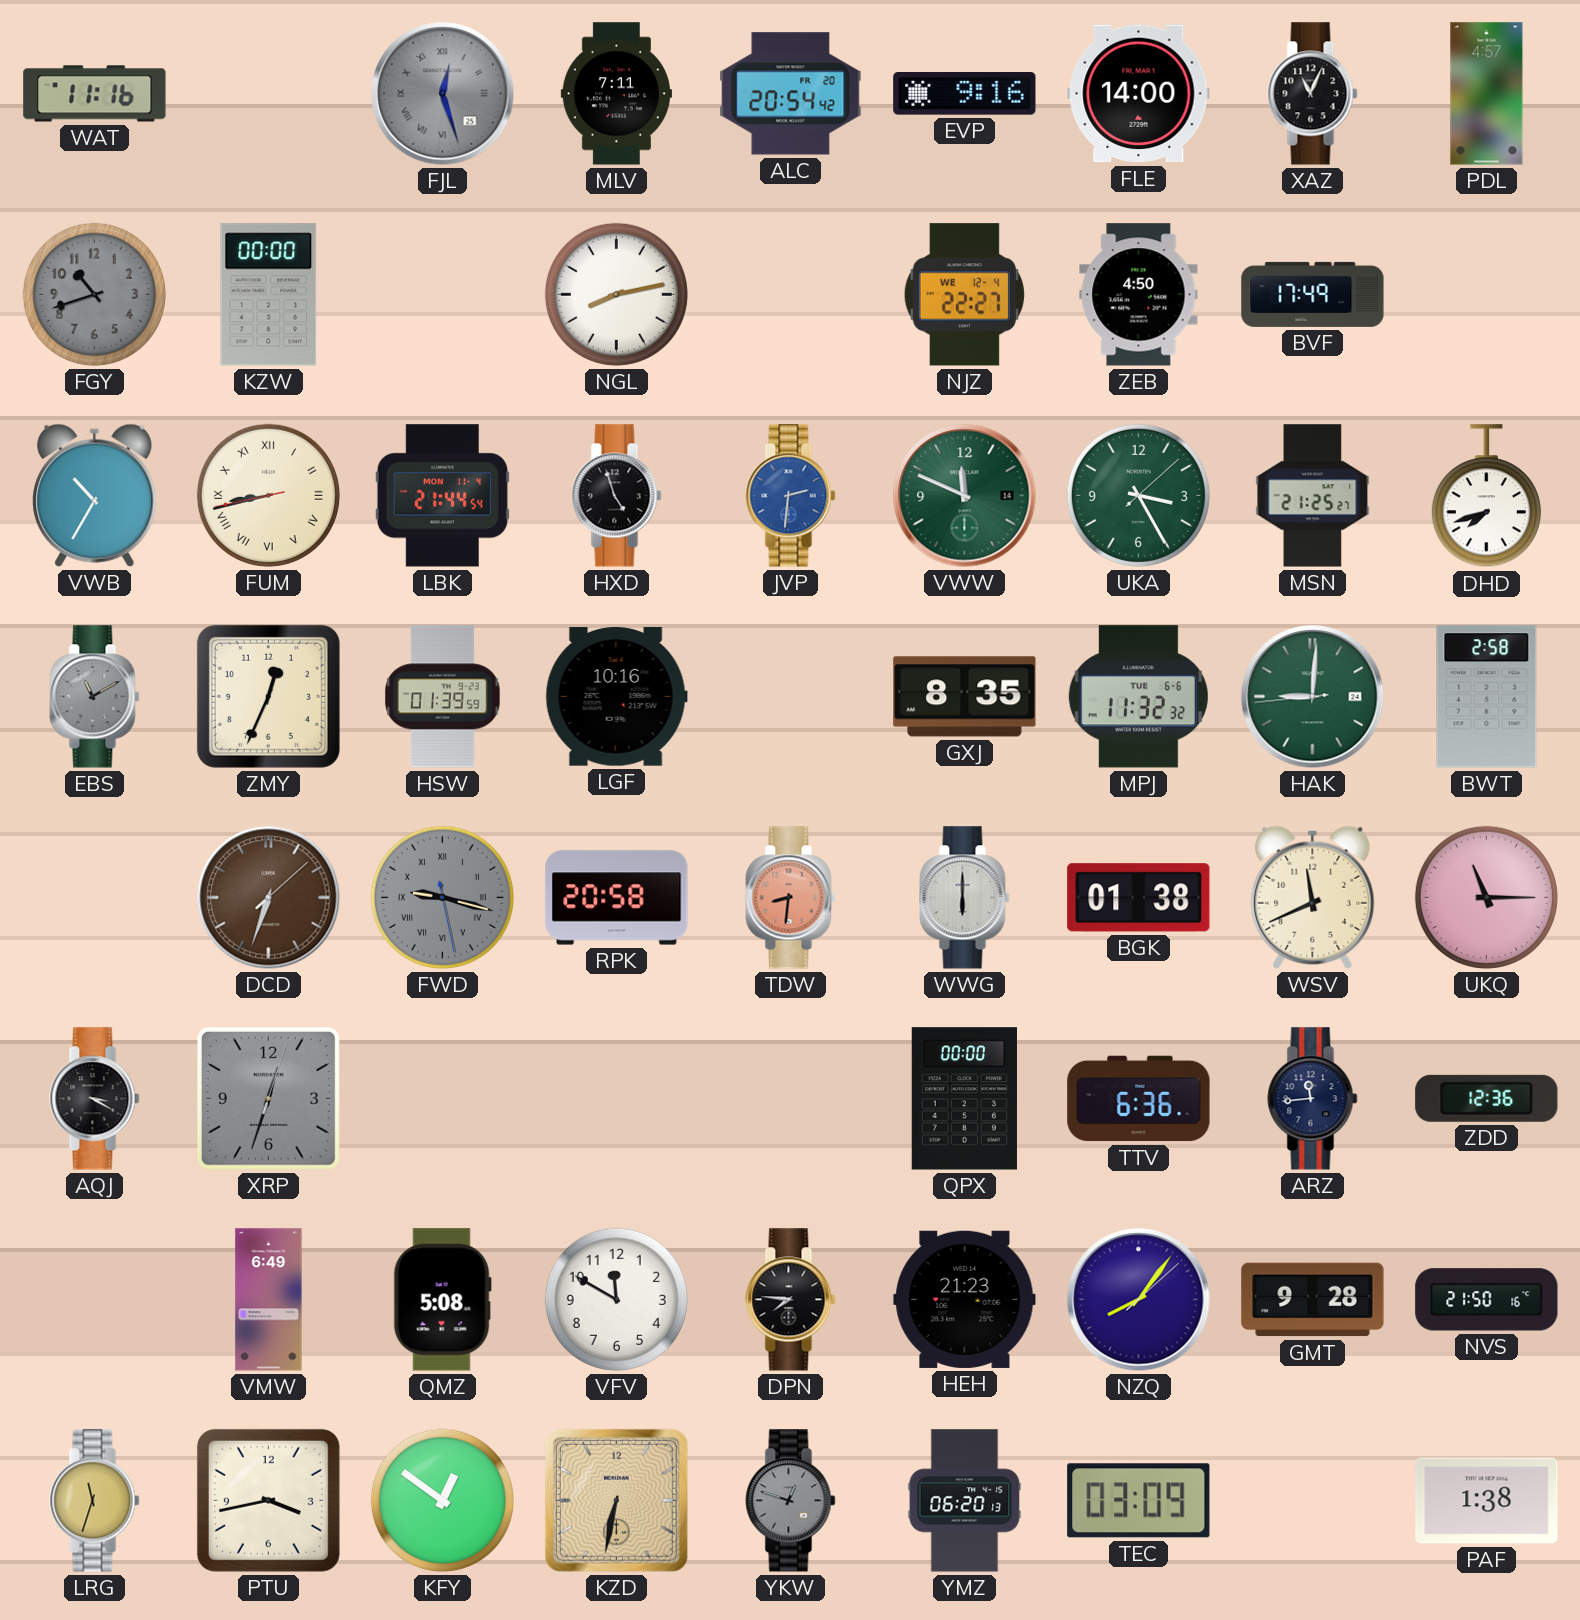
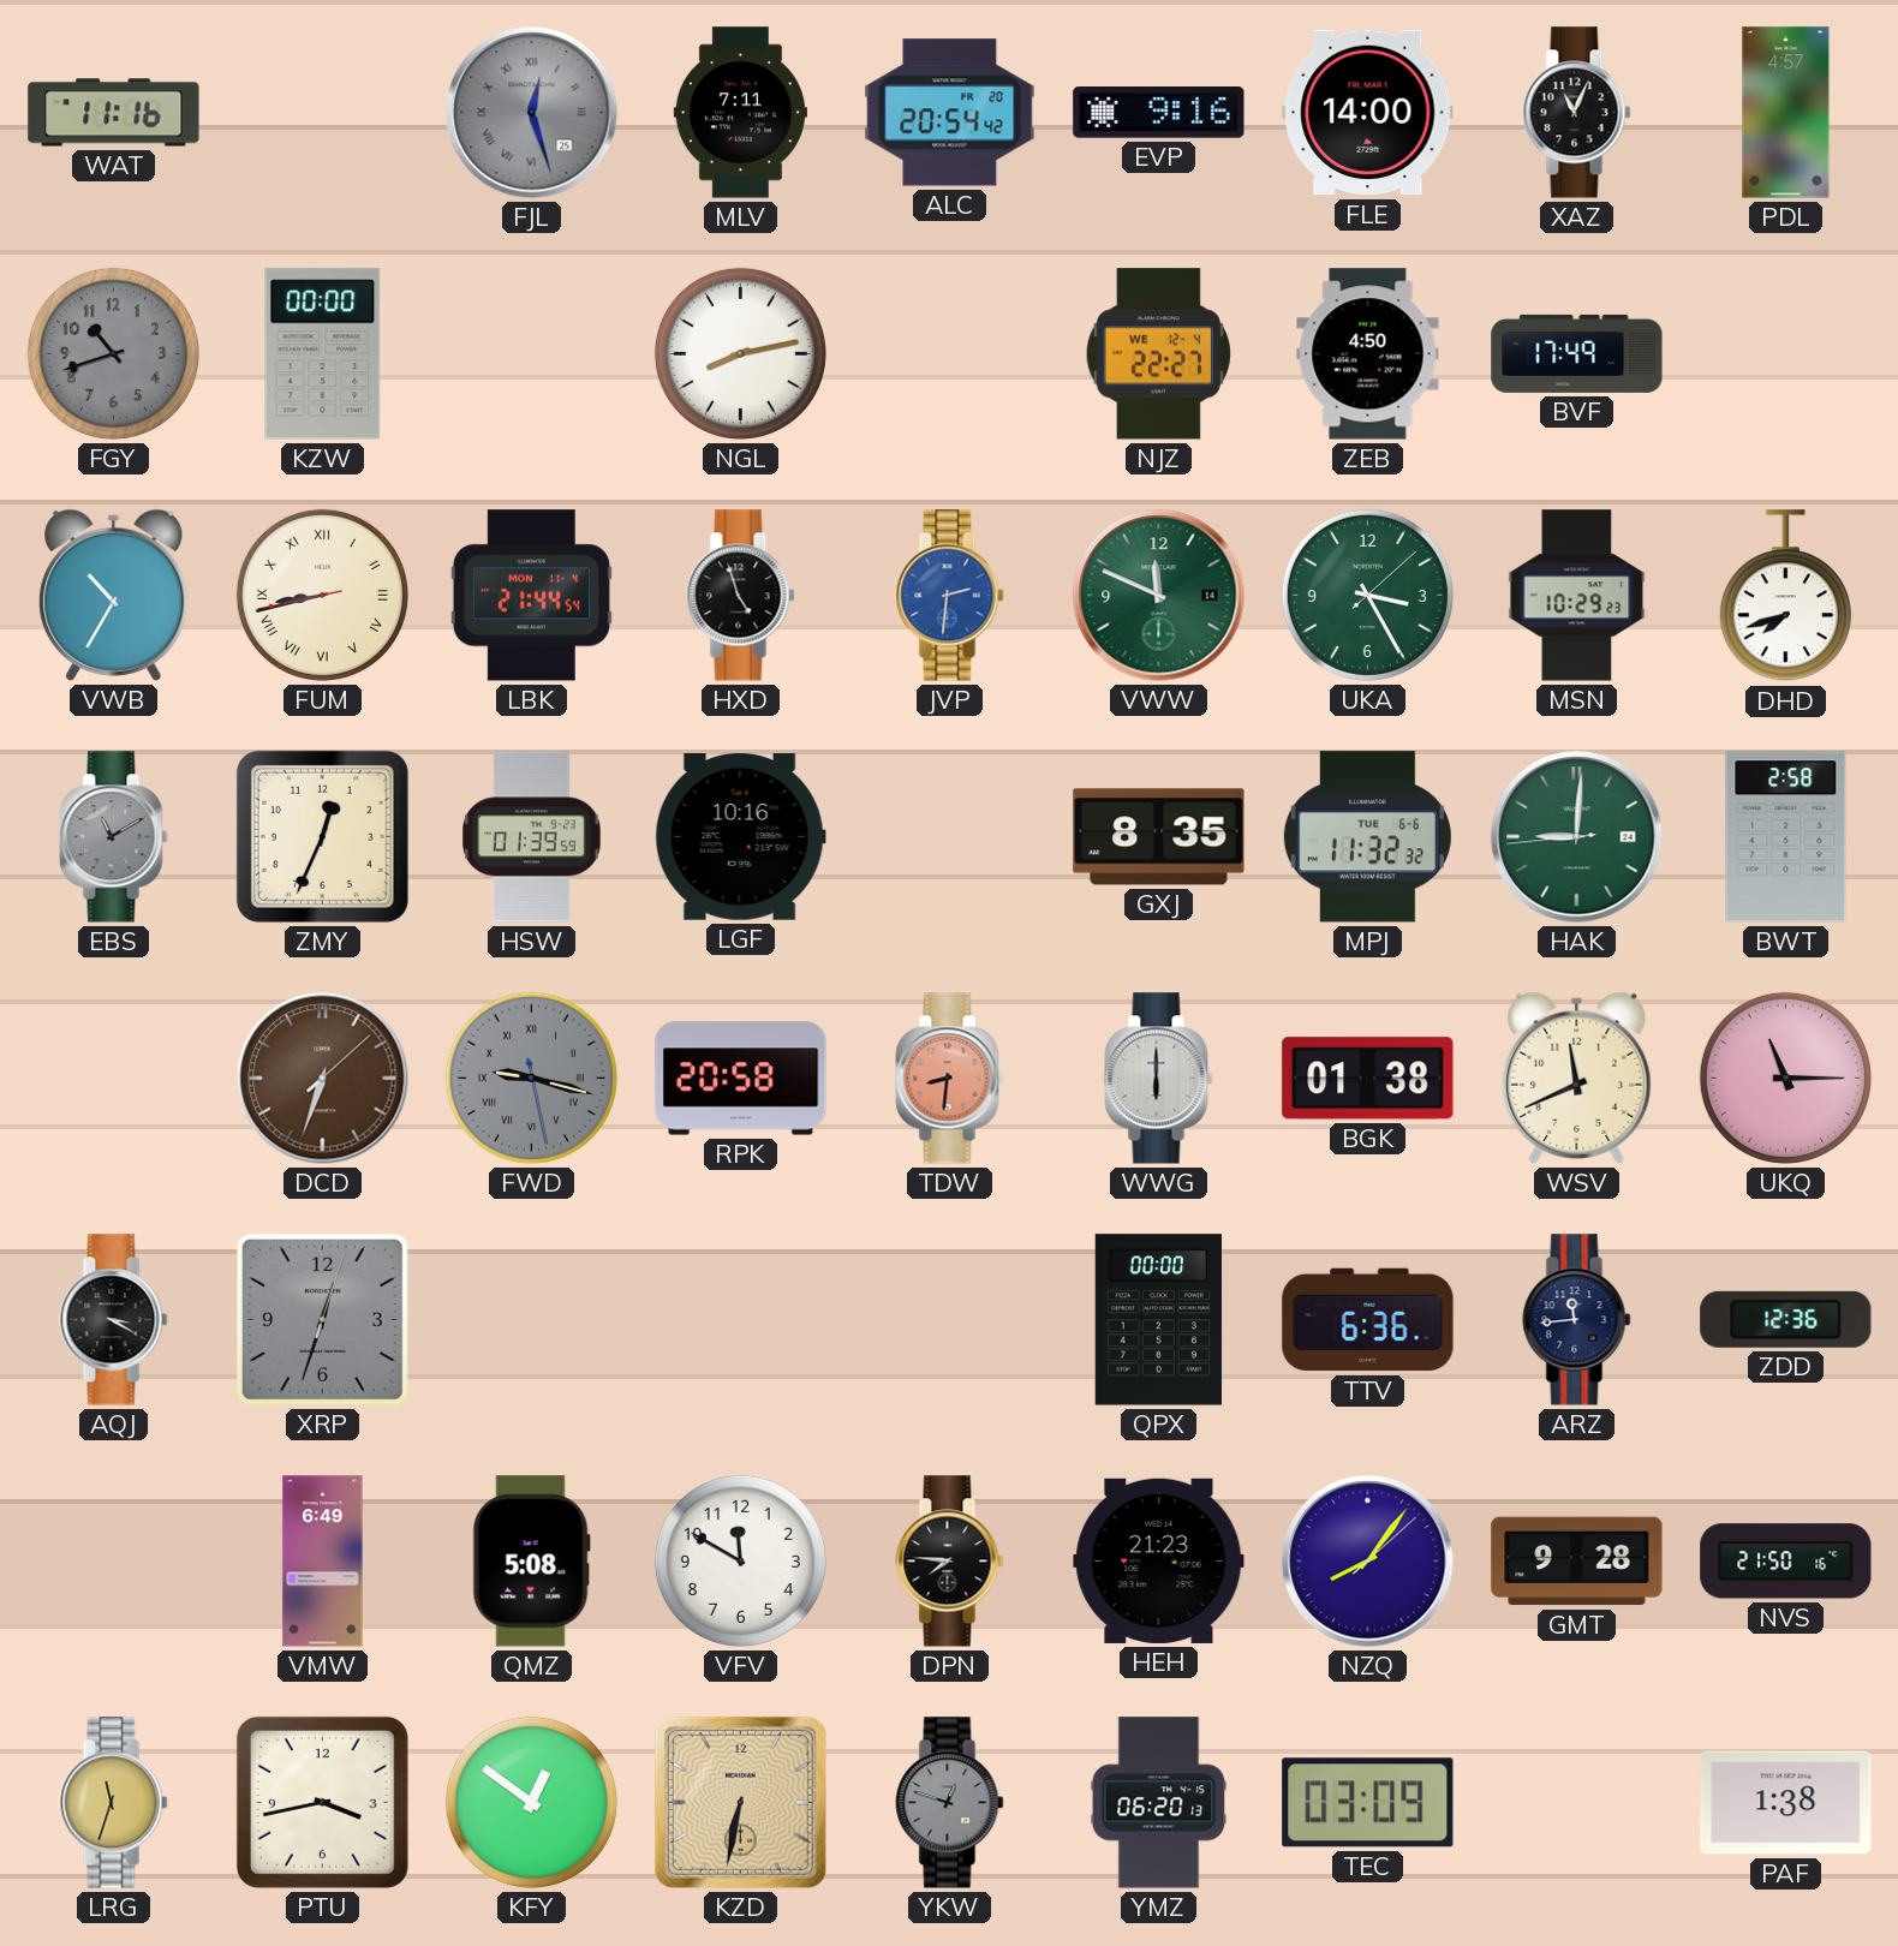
MSN: 21:25 -> 10:29 (1577, 596)
